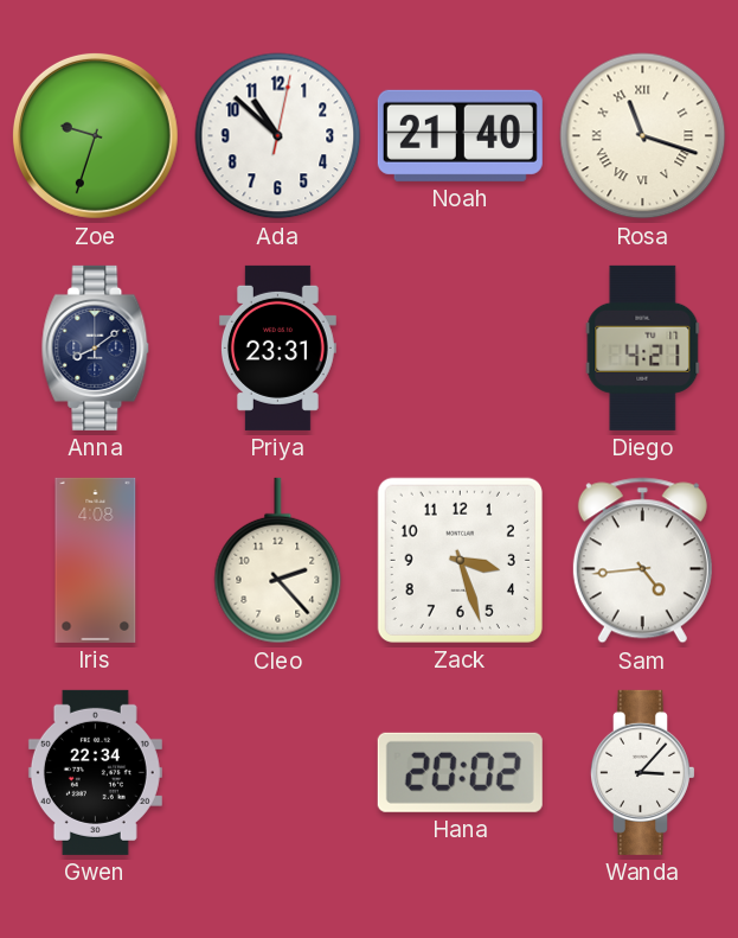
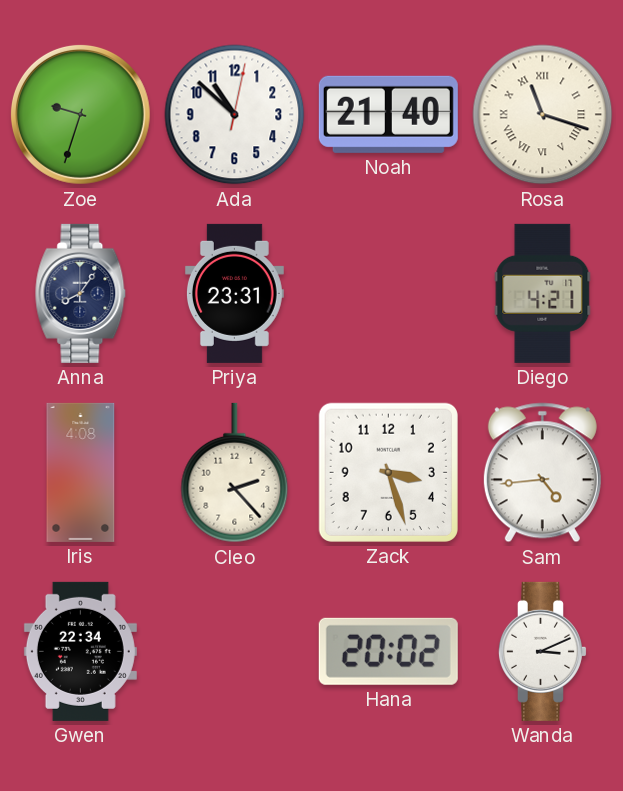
Anna: 8:09 -> 8:06 (81, 293)
Wanda: 3:07 -> 3:11 (542, 651)
